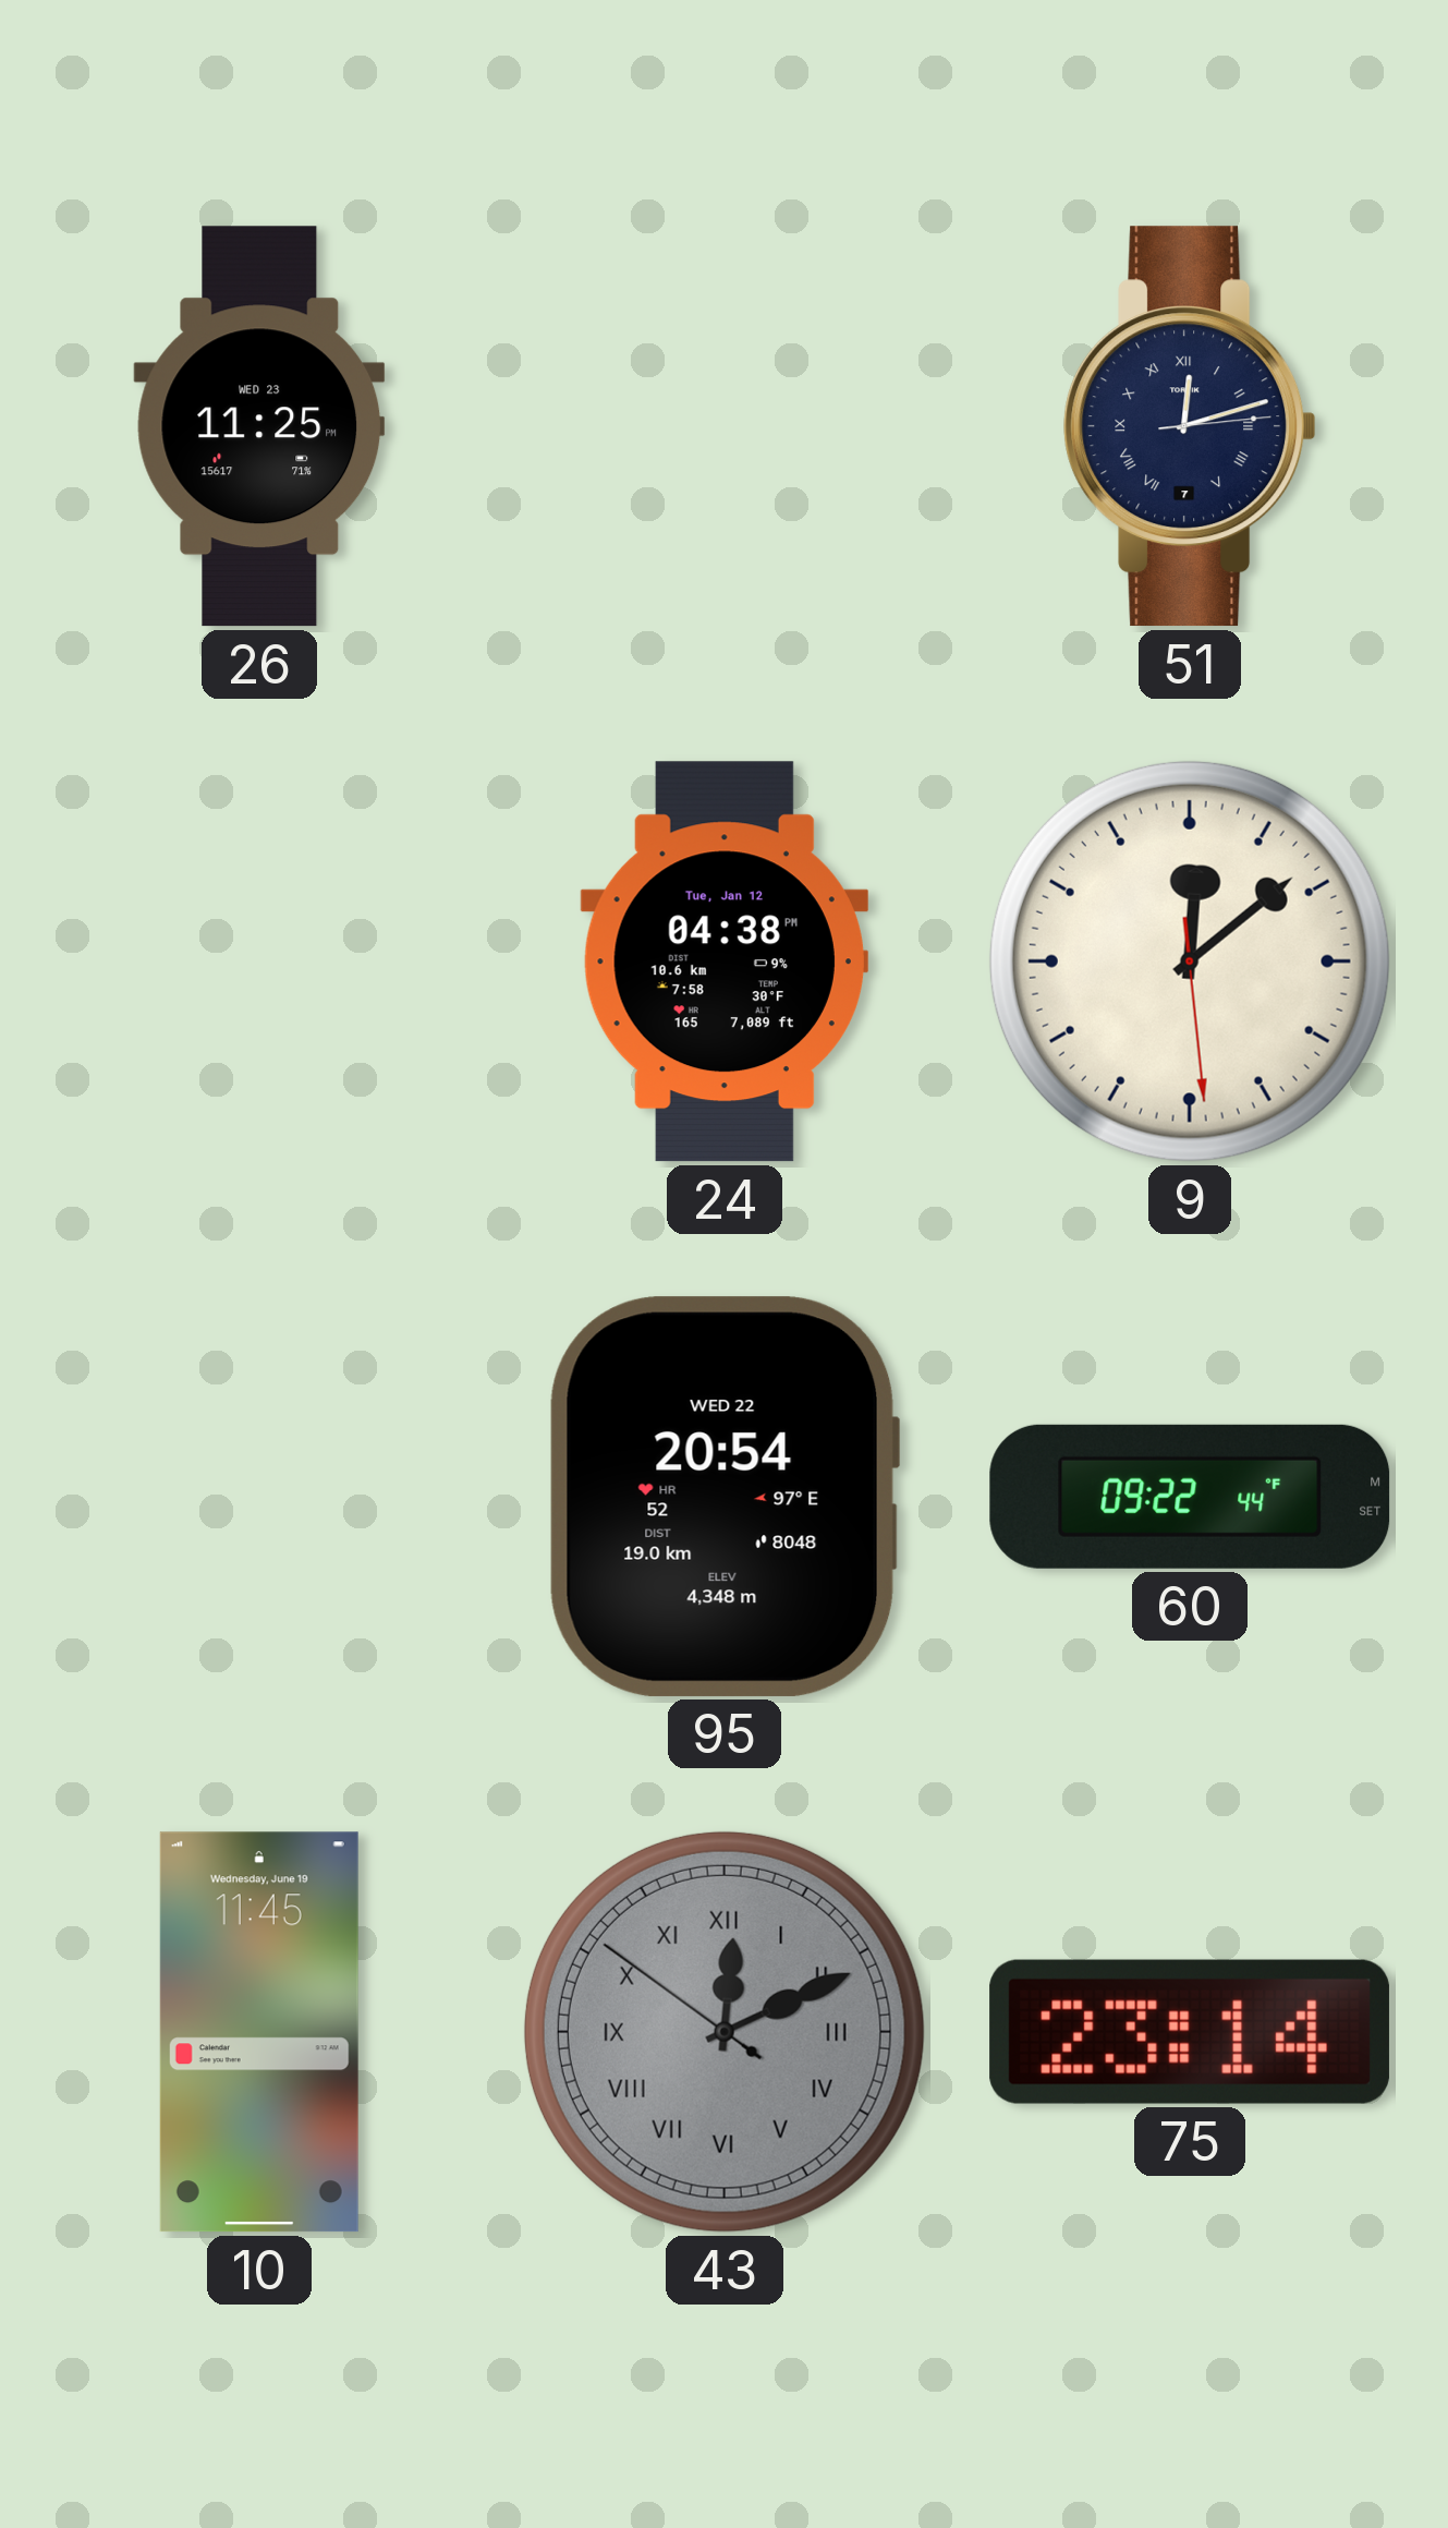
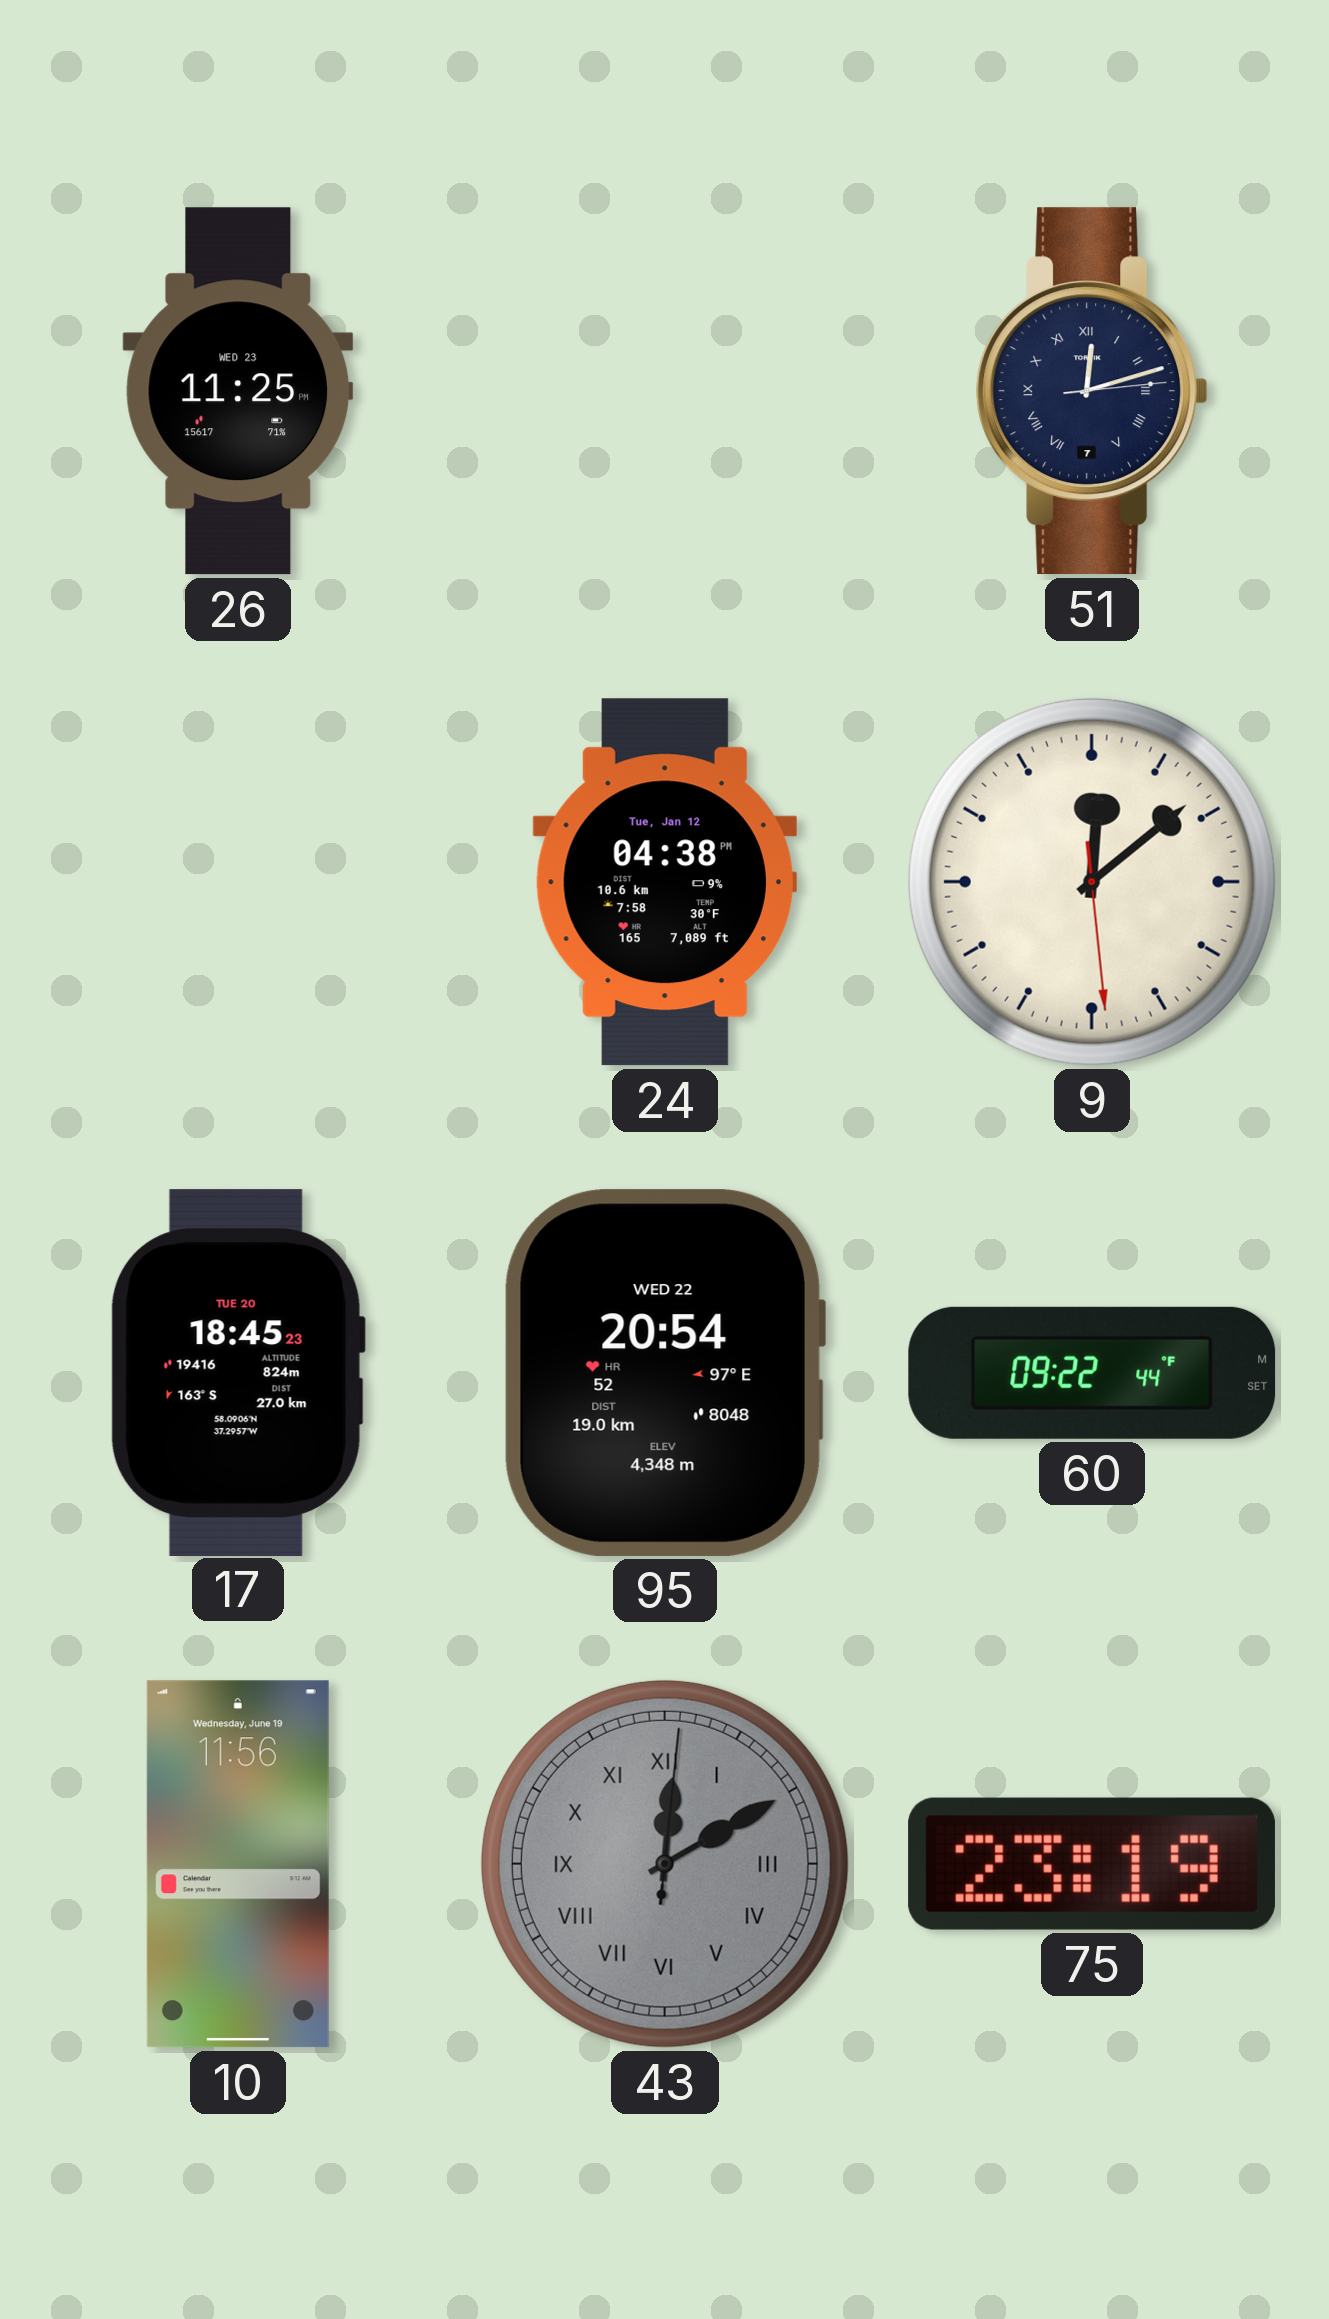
17: none -> 18:45 (238, 1372)
10: 11:45 -> 11:56 (238, 1864)
43: 12:10:51 -> 12:10:01 (665, 1864)
75: 23:14 -> 23:19 (1092, 1864)
